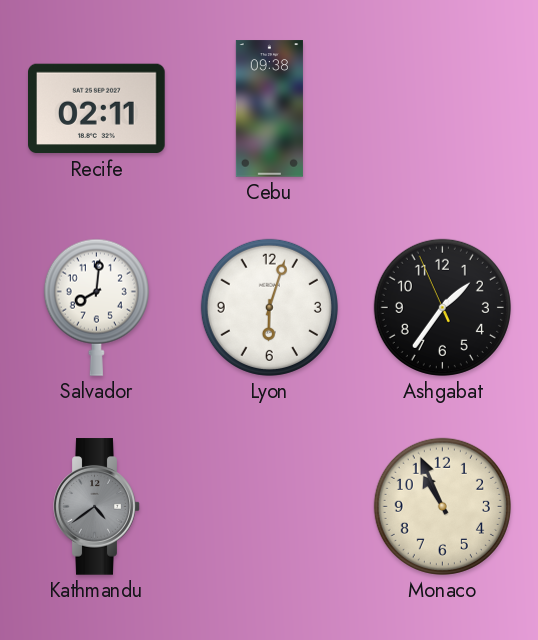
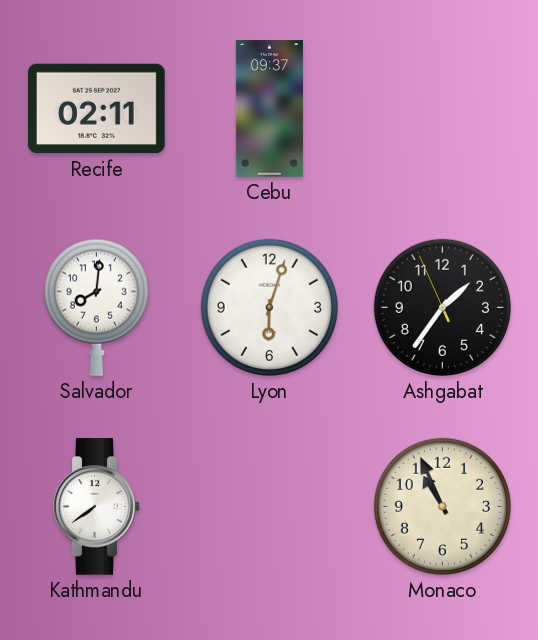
Cebu: 09:38 -> 09:37 (269, 109)
Kathmandu: 4:39 -> 7:39 (97, 507)
Kathmandu dial: grey -> white (97, 507)
